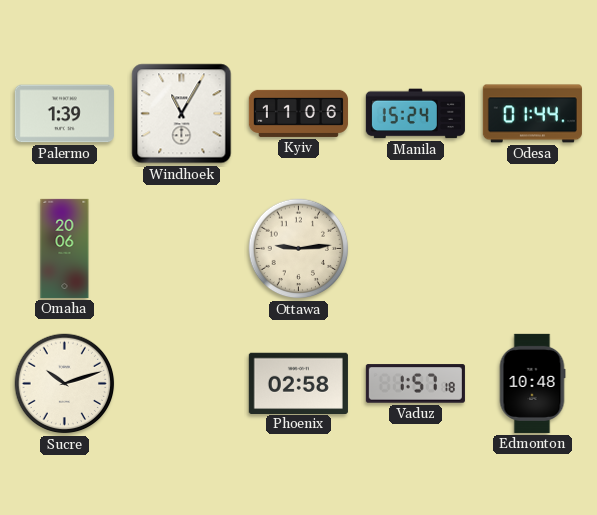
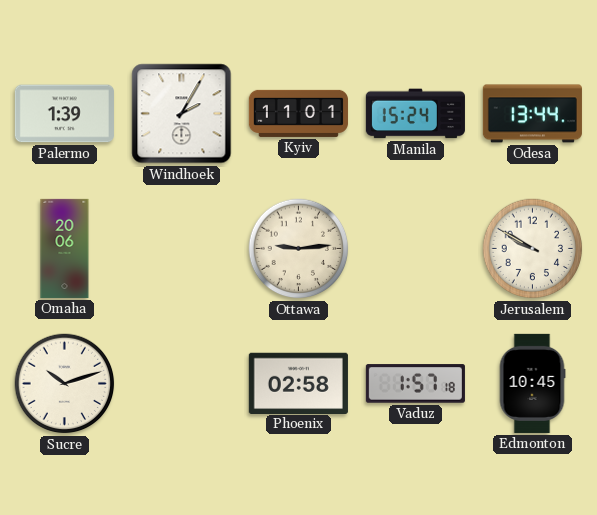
Windhoek: 11:05 -> 2:05 (182, 114)
Kyiv: 11:06 -> 11:01 (298, 113)
Odesa: 01:44 -> 13:44 (532, 114)
Jerusalem: none -> 9:50 (533, 249)
Edmonton: 10:48 -> 10:45 (532, 383)
